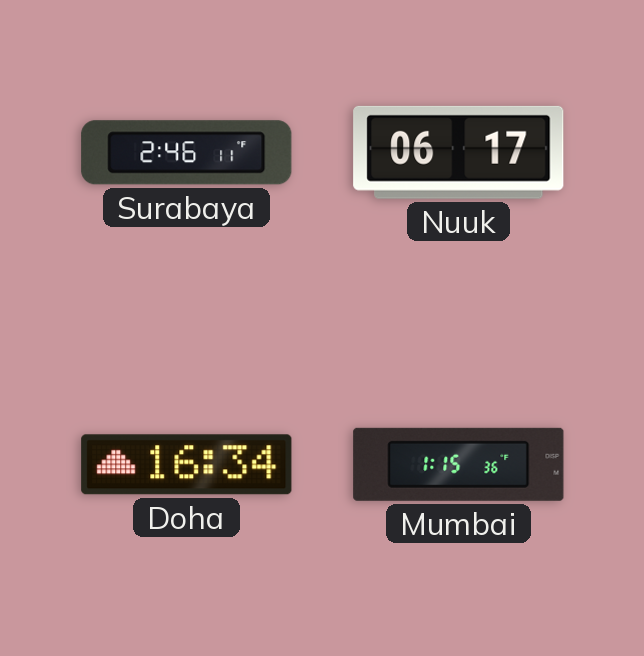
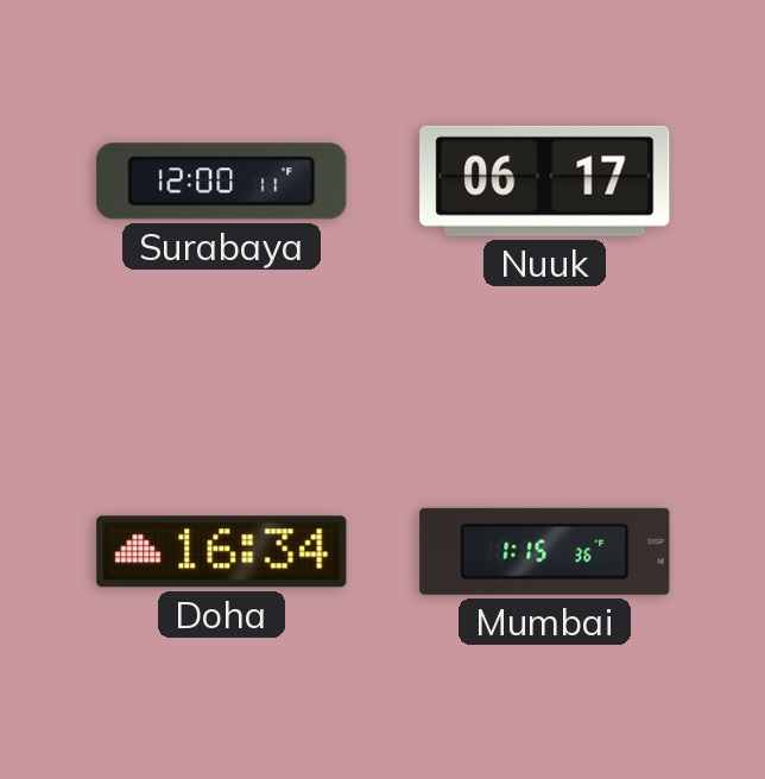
Surabaya: 2:46 -> 12:00 (222, 182)
